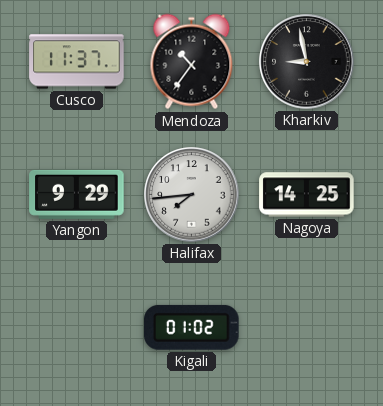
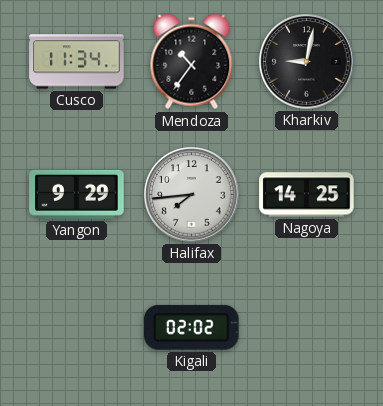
Cusco: 11:37 -> 11:34 (77, 62)
Kharkiv: 8:58 -> 9:02 (307, 62)
Kigali: 01:02 -> 02:02 (192, 327)
